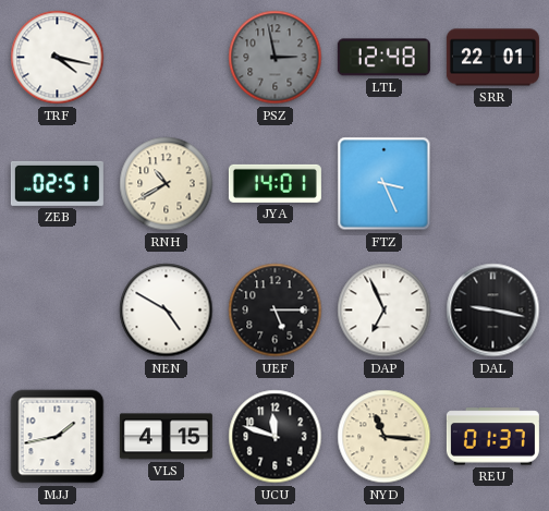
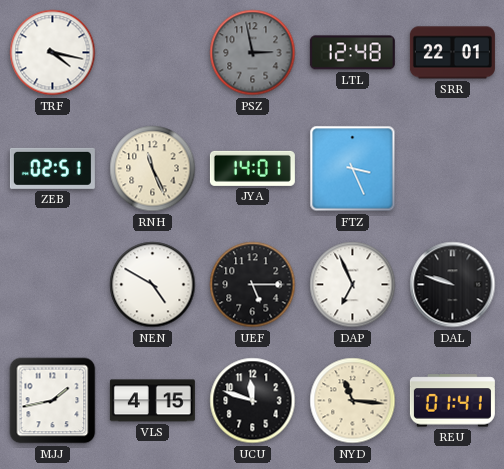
RNH: 10:40 -> 11:26 (153, 169)
DAL: 9:17 -> 9:48 (453, 285)
REU: 01:37 -> 01:41 (452, 401)
